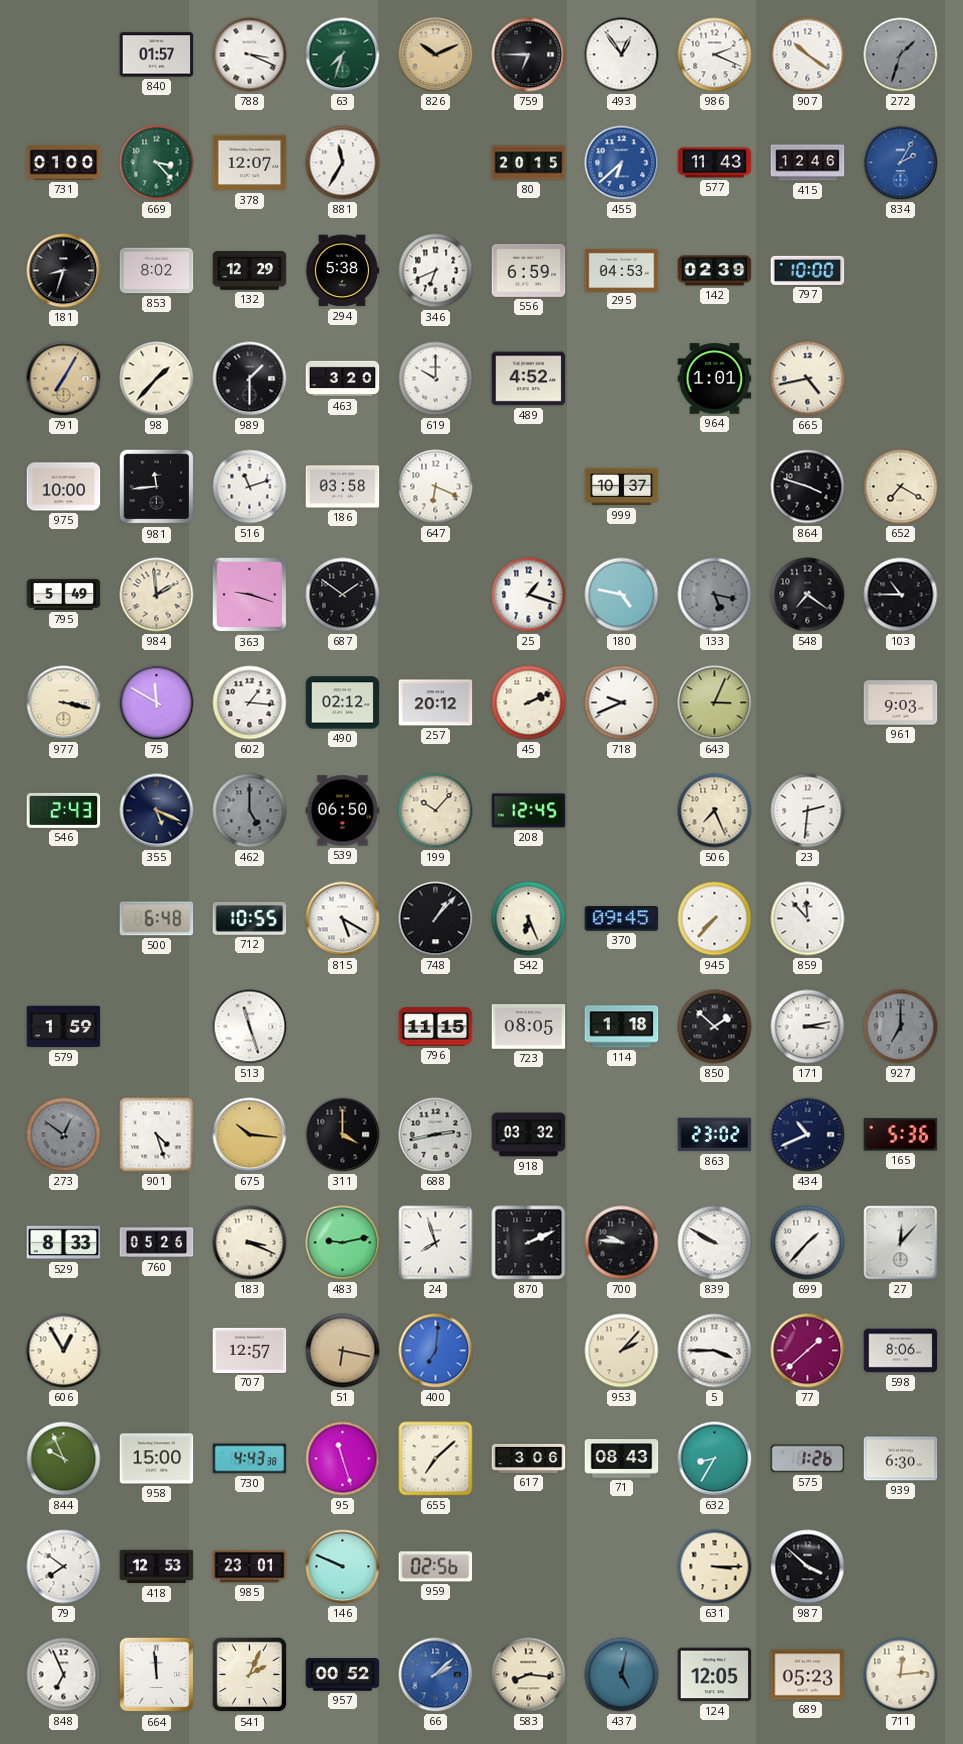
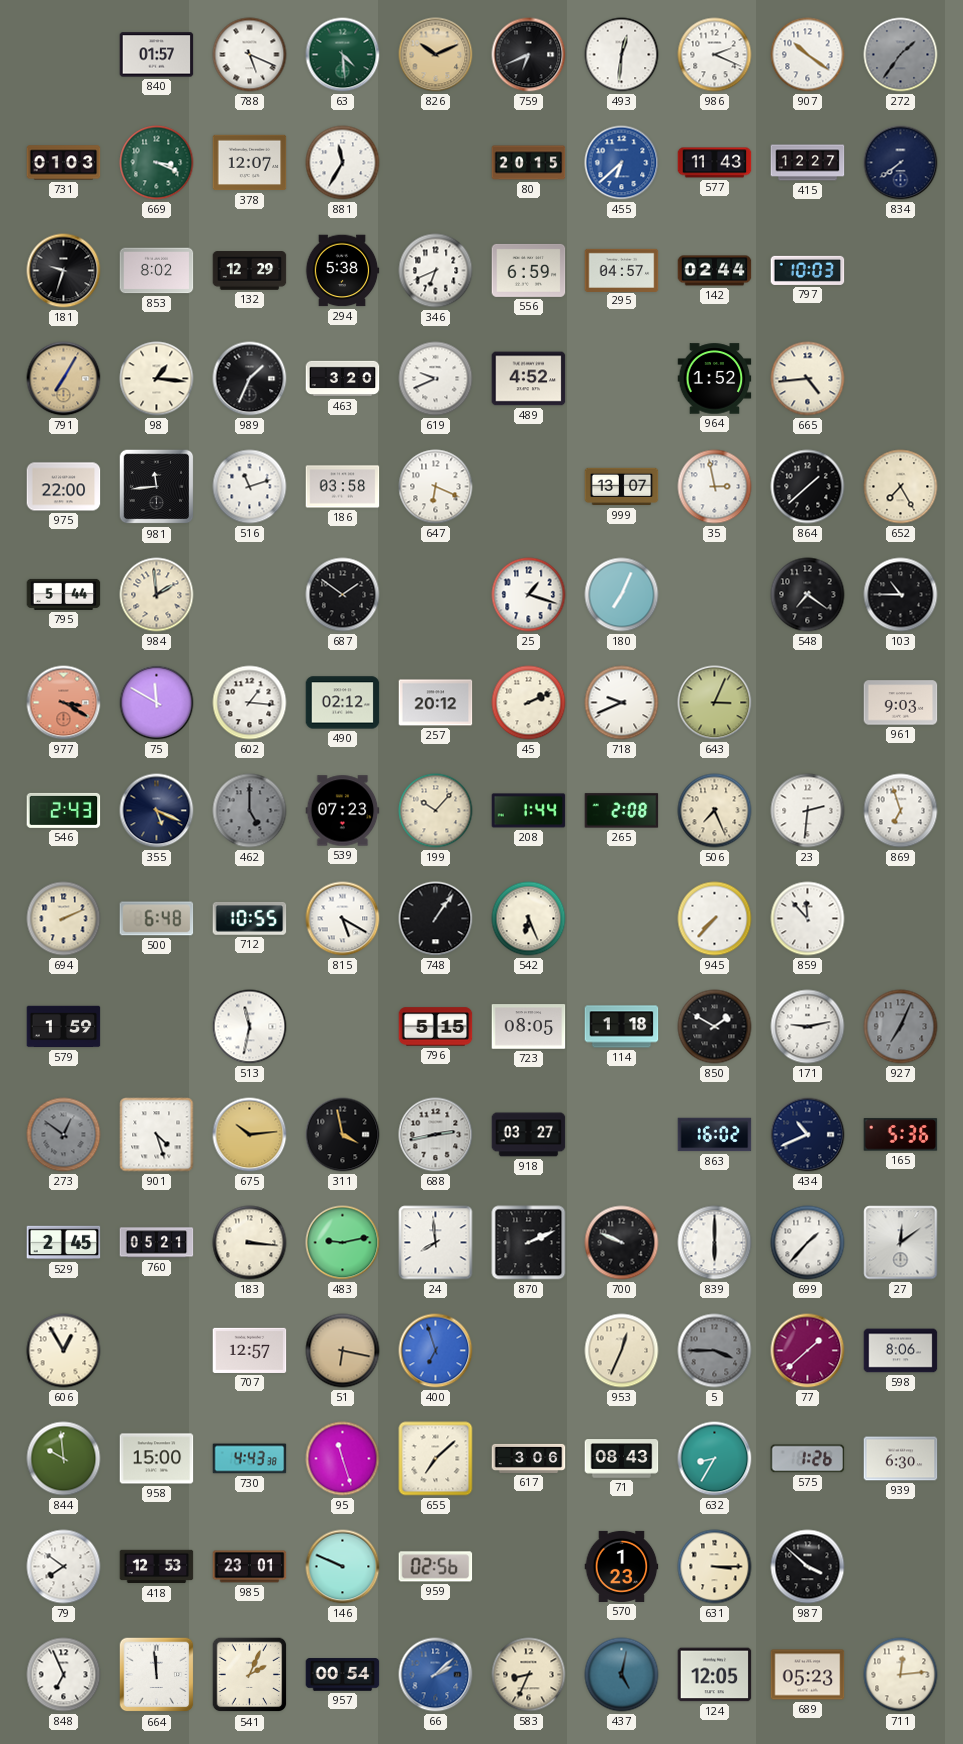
788: 3:19 -> 5:19 (250, 55)
63: 7:33 -> 4:29 (343, 55)
759: 6:45 -> 6:41 (529, 55)
493: 12:54 -> 12:31 (622, 55)
272: 1:33 -> 1:36 (901, 55)
731: 01:00 -> 01:03 (64, 163)
669: 3:23 -> 3:19 (157, 163)
415: 12:46 -> 12:27 (808, 163)
834: 2:05 -> 7:39 (901, 163)
834 dial: blue -> navy (901, 163)
181: 8:33 -> 9:33 (64, 271)
295: 04:53 -> 04:57 (622, 270)
142: 02:39 -> 02:44 (715, 271)
797: 10:00 -> 10:03 (808, 270)
98: 1:37 -> 1:16 (157, 379)
989: 1:30 -> 1:34 (250, 379)
619: 10:00 -> 9:41 (436, 379)
964: 1:01 -> 1:52 (715, 379)
665: 4:43 -> 4:44 (808, 379)
975: 10:00 -> 22:00 (64, 487)
999: 10:37 -> 13:07 (622, 487)
35: none -> 2:58 (715, 487)
864: 3:48 -> 1:38 (808, 487)
652: 7:20 -> 7:25 (901, 487)
795: 5:49 -> 5:44 (64, 594)
363: 9:18 -> none (250, 595)
180: 4:47 -> 7:04 (622, 595)
133: 5:17 -> none (715, 595)
977: 3:17 -> 3:20 (64, 703)
977 dial: cream -> salmon (64, 703)
539: 06:50 -> 07:23 (343, 811)
208: 12:45 -> 1:44 (529, 811)
265: none -> 2:08 (622, 811)
869: none -> 6:57 (901, 811)
694: none -> 2:11 (64, 919)
748: 1:07 -> 1:06 (436, 919)
370: 09:45 -> none (622, 919)
513: 11:27 -> 11:32 (250, 1027)
796: 11:15 -> 5:15 (436, 1027)
850: 1:52 -> 1:50 (715, 1027)
171: 3:13 -> 9:13 (808, 1027)
927: 7:00 -> 7:04 (901, 1027)
675: 10:16 -> 10:14 (250, 1135)
311: 4:00 -> 3:58 (343, 1135)
918: 03:32 -> 03:27 (529, 1135)
863: 23:02 -> 16:02 (715, 1135)
529: 8:33 -> 2:45 (64, 1243)
760: 05:26 -> 05:21 (157, 1243)
183: 3:19 -> 3:16 (250, 1243)
24: 7:57 -> 7:59 (436, 1243)
700: 9:46 -> 9:49 (622, 1243)
839: 9:50 -> 6:00 (715, 1243)
27: 12:07 -> 12:09 (901, 1243)
400: 7:01 -> 6:57 (436, 1351)
953: 2:07 -> 12:34 (622, 1351)
5 dial: white -> grey (715, 1351)
844: 9:56 -> 9:59 (64, 1459)
570: none -> 1:23 (622, 1566)
957: 00:52 -> 00:54 (343, 1675)
583: 8:16 -> 8:34 (529, 1675)
